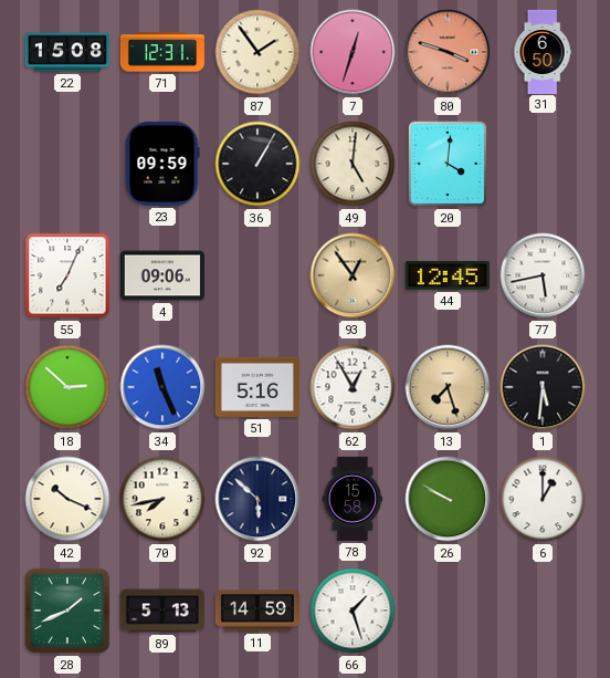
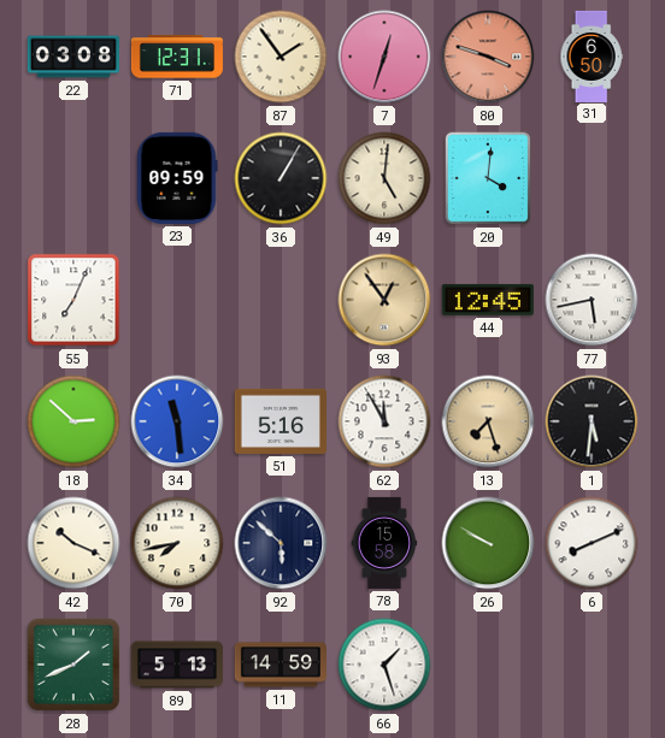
22: 15:08 -> 03:08 (73, 57)
4: 09:06 -> none (162, 275)
34: 11:26 -> 11:29 (177, 421)
62: 12:55 -> 11:55 (384, 421)
6: 1:00 -> 8:11 (592, 543)
